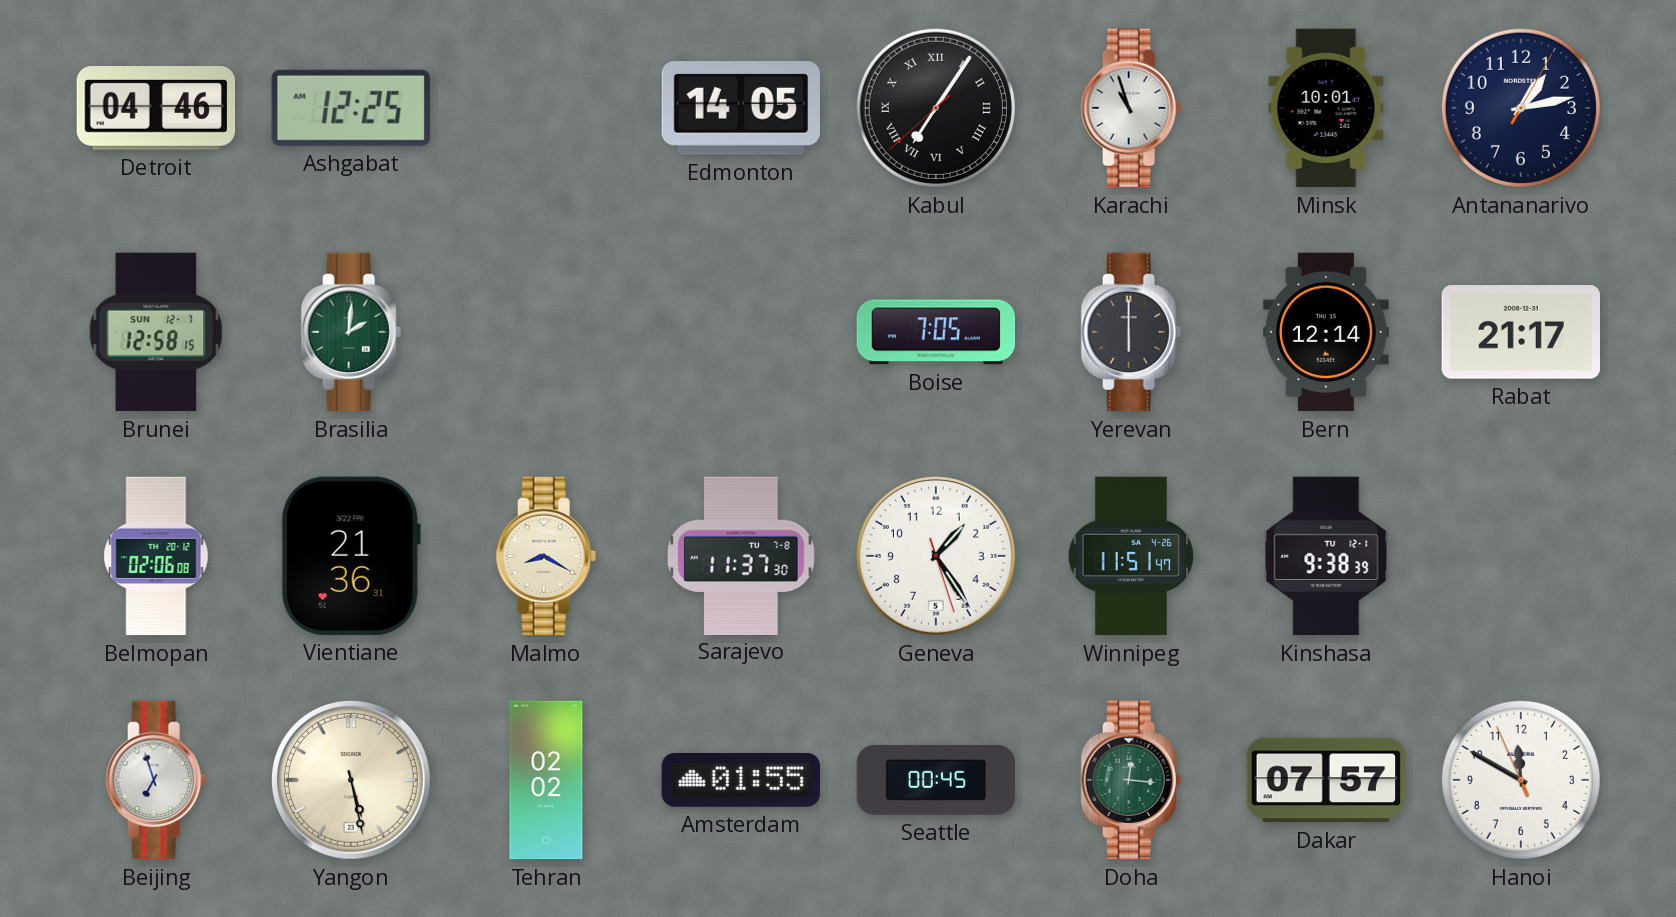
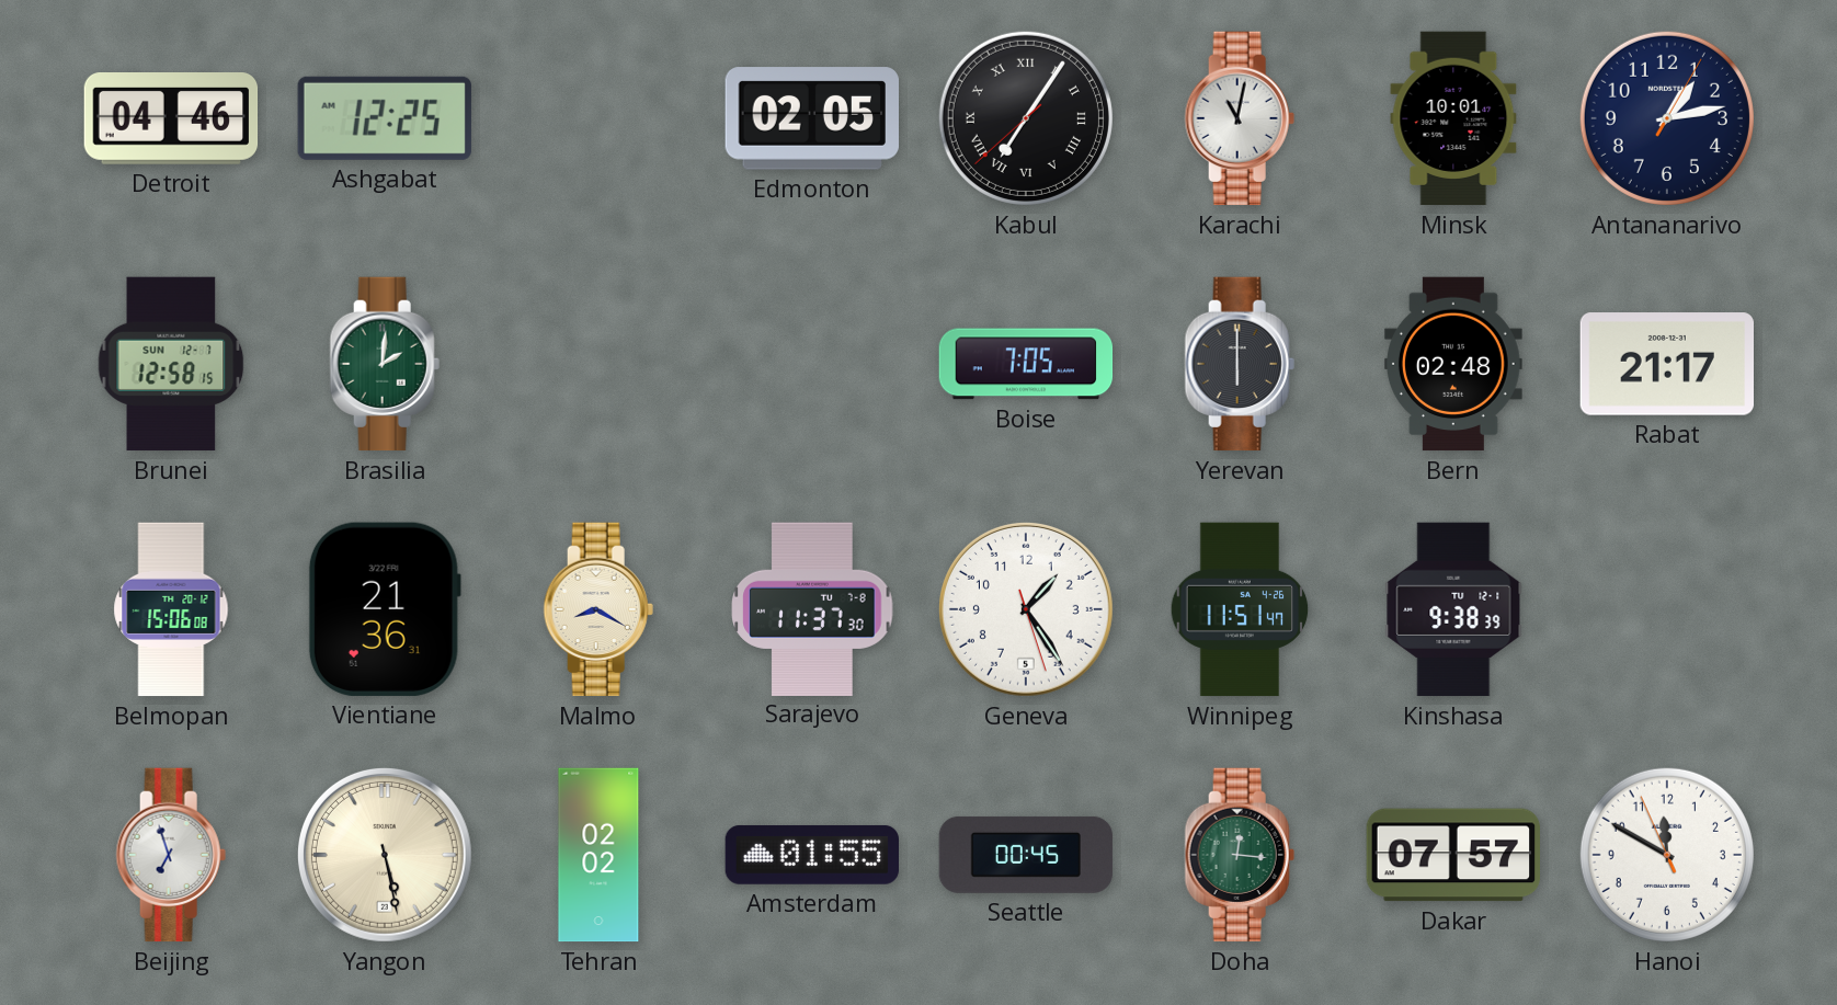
Edmonton: 14:05 -> 02:05 (811, 118)
Karachi: 10:57 -> 11:02 (1240, 118)
Bern: 12:14 -> 02:48 (1453, 364)
Belmopan: 02:06 -> 15:06 (171, 609)
